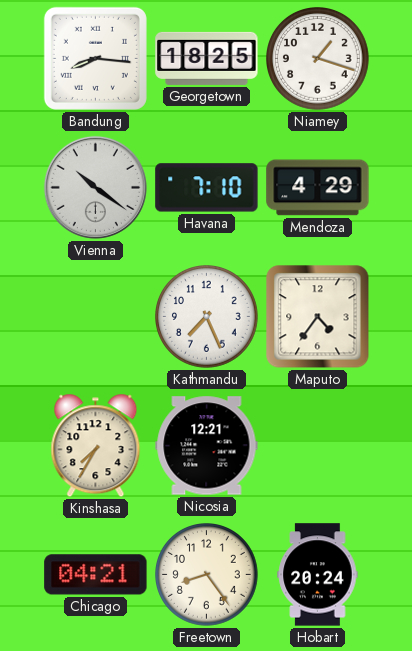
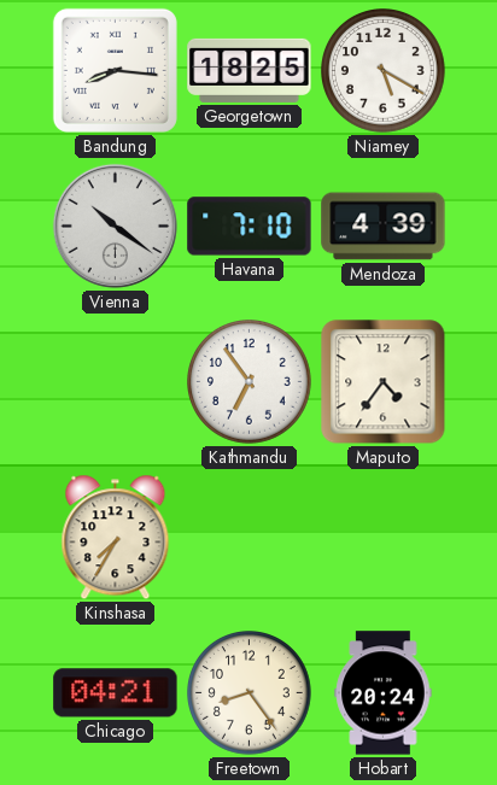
Niamey: 1:18 -> 5:20 (384, 71)
Mendoza: 4:29 -> 4:39 (384, 227)
Kathmandu: 7:26 -> 6:54 (250, 382)
Nicosia: 12:21 -> none (207, 446)
